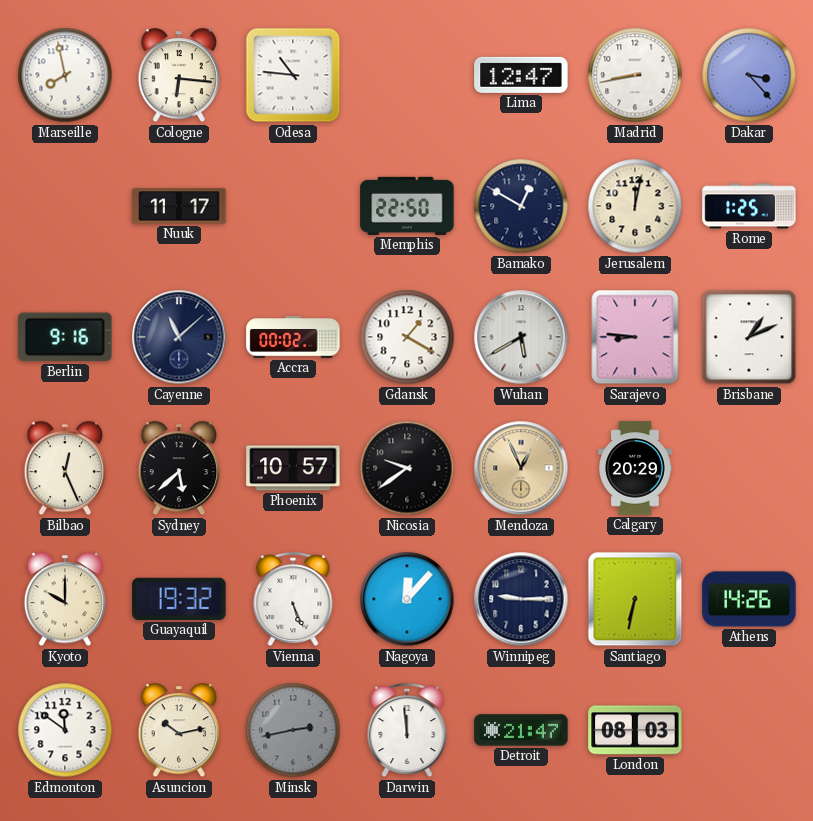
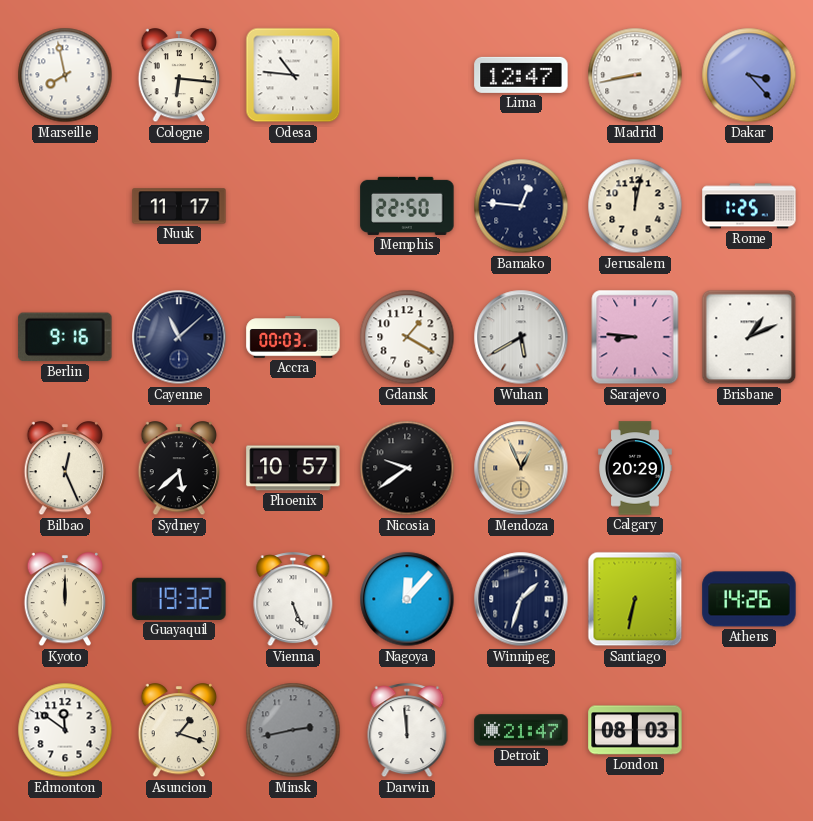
Bamako: 12:50 -> 12:46 (521, 206)
Accra: 00:02 -> 00:03 (293, 337)
Kyoto: 10:00 -> 12:00 (65, 600)
Winnipeg: 9:15 -> 1:33 (521, 599)
Asuncion: 10:13 -> 1:18 (179, 731)
